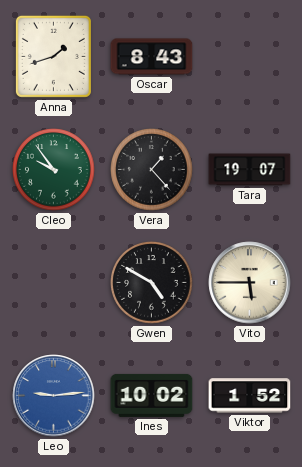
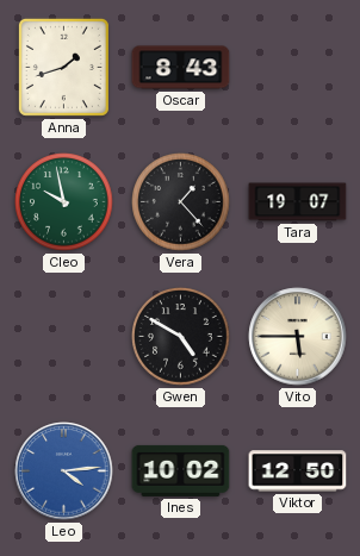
Cleo: 9:54 -> 9:58 (64, 202)
Leo: 9:14 -> 4:14 (64, 471)
Viktor: 1:52 -> 12:50 (298, 471)
